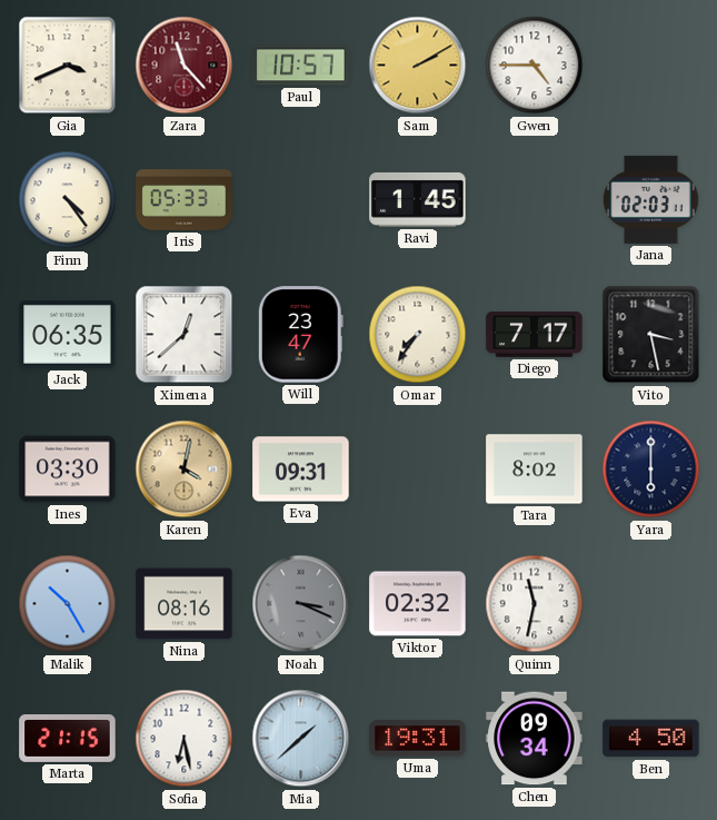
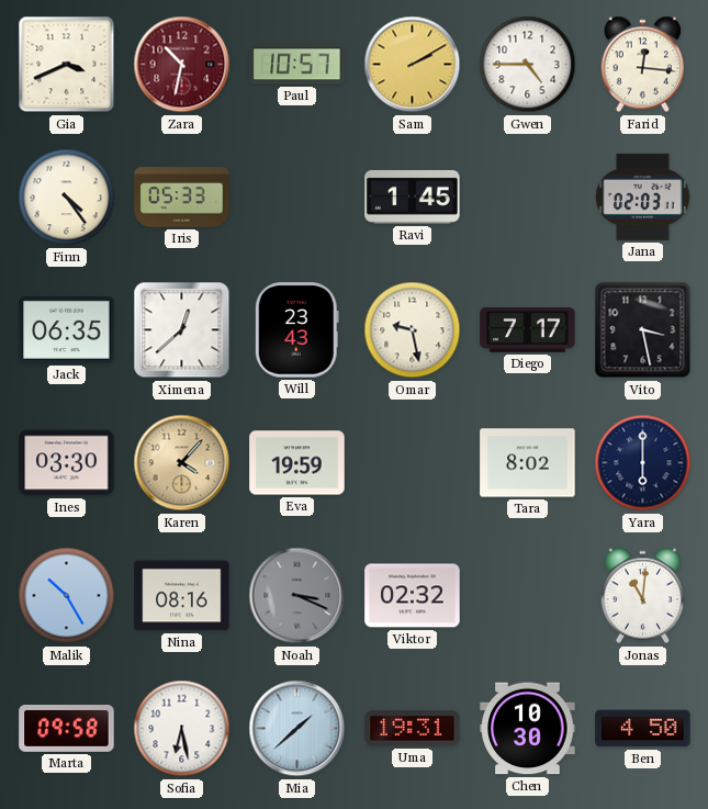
Zara: 11:23 -> 10:32 (182, 65)
Farid: none -> 12:16 (642, 65)
Will: 23:47 -> 23:43 (296, 330)
Omar: 7:36 -> 9:28 (413, 330)
Karen: 4:02 -> 4:07 (182, 463)
Eva: 09:31 -> 19:59 (297, 463)
Quinn: 11:32 -> none (535, 604)
Jonas: none -> 11:01 (642, 596)
Marta: 21:15 -> 09:58 (67, 729)
Chen: 09:34 -> 10:30 (528, 729)
